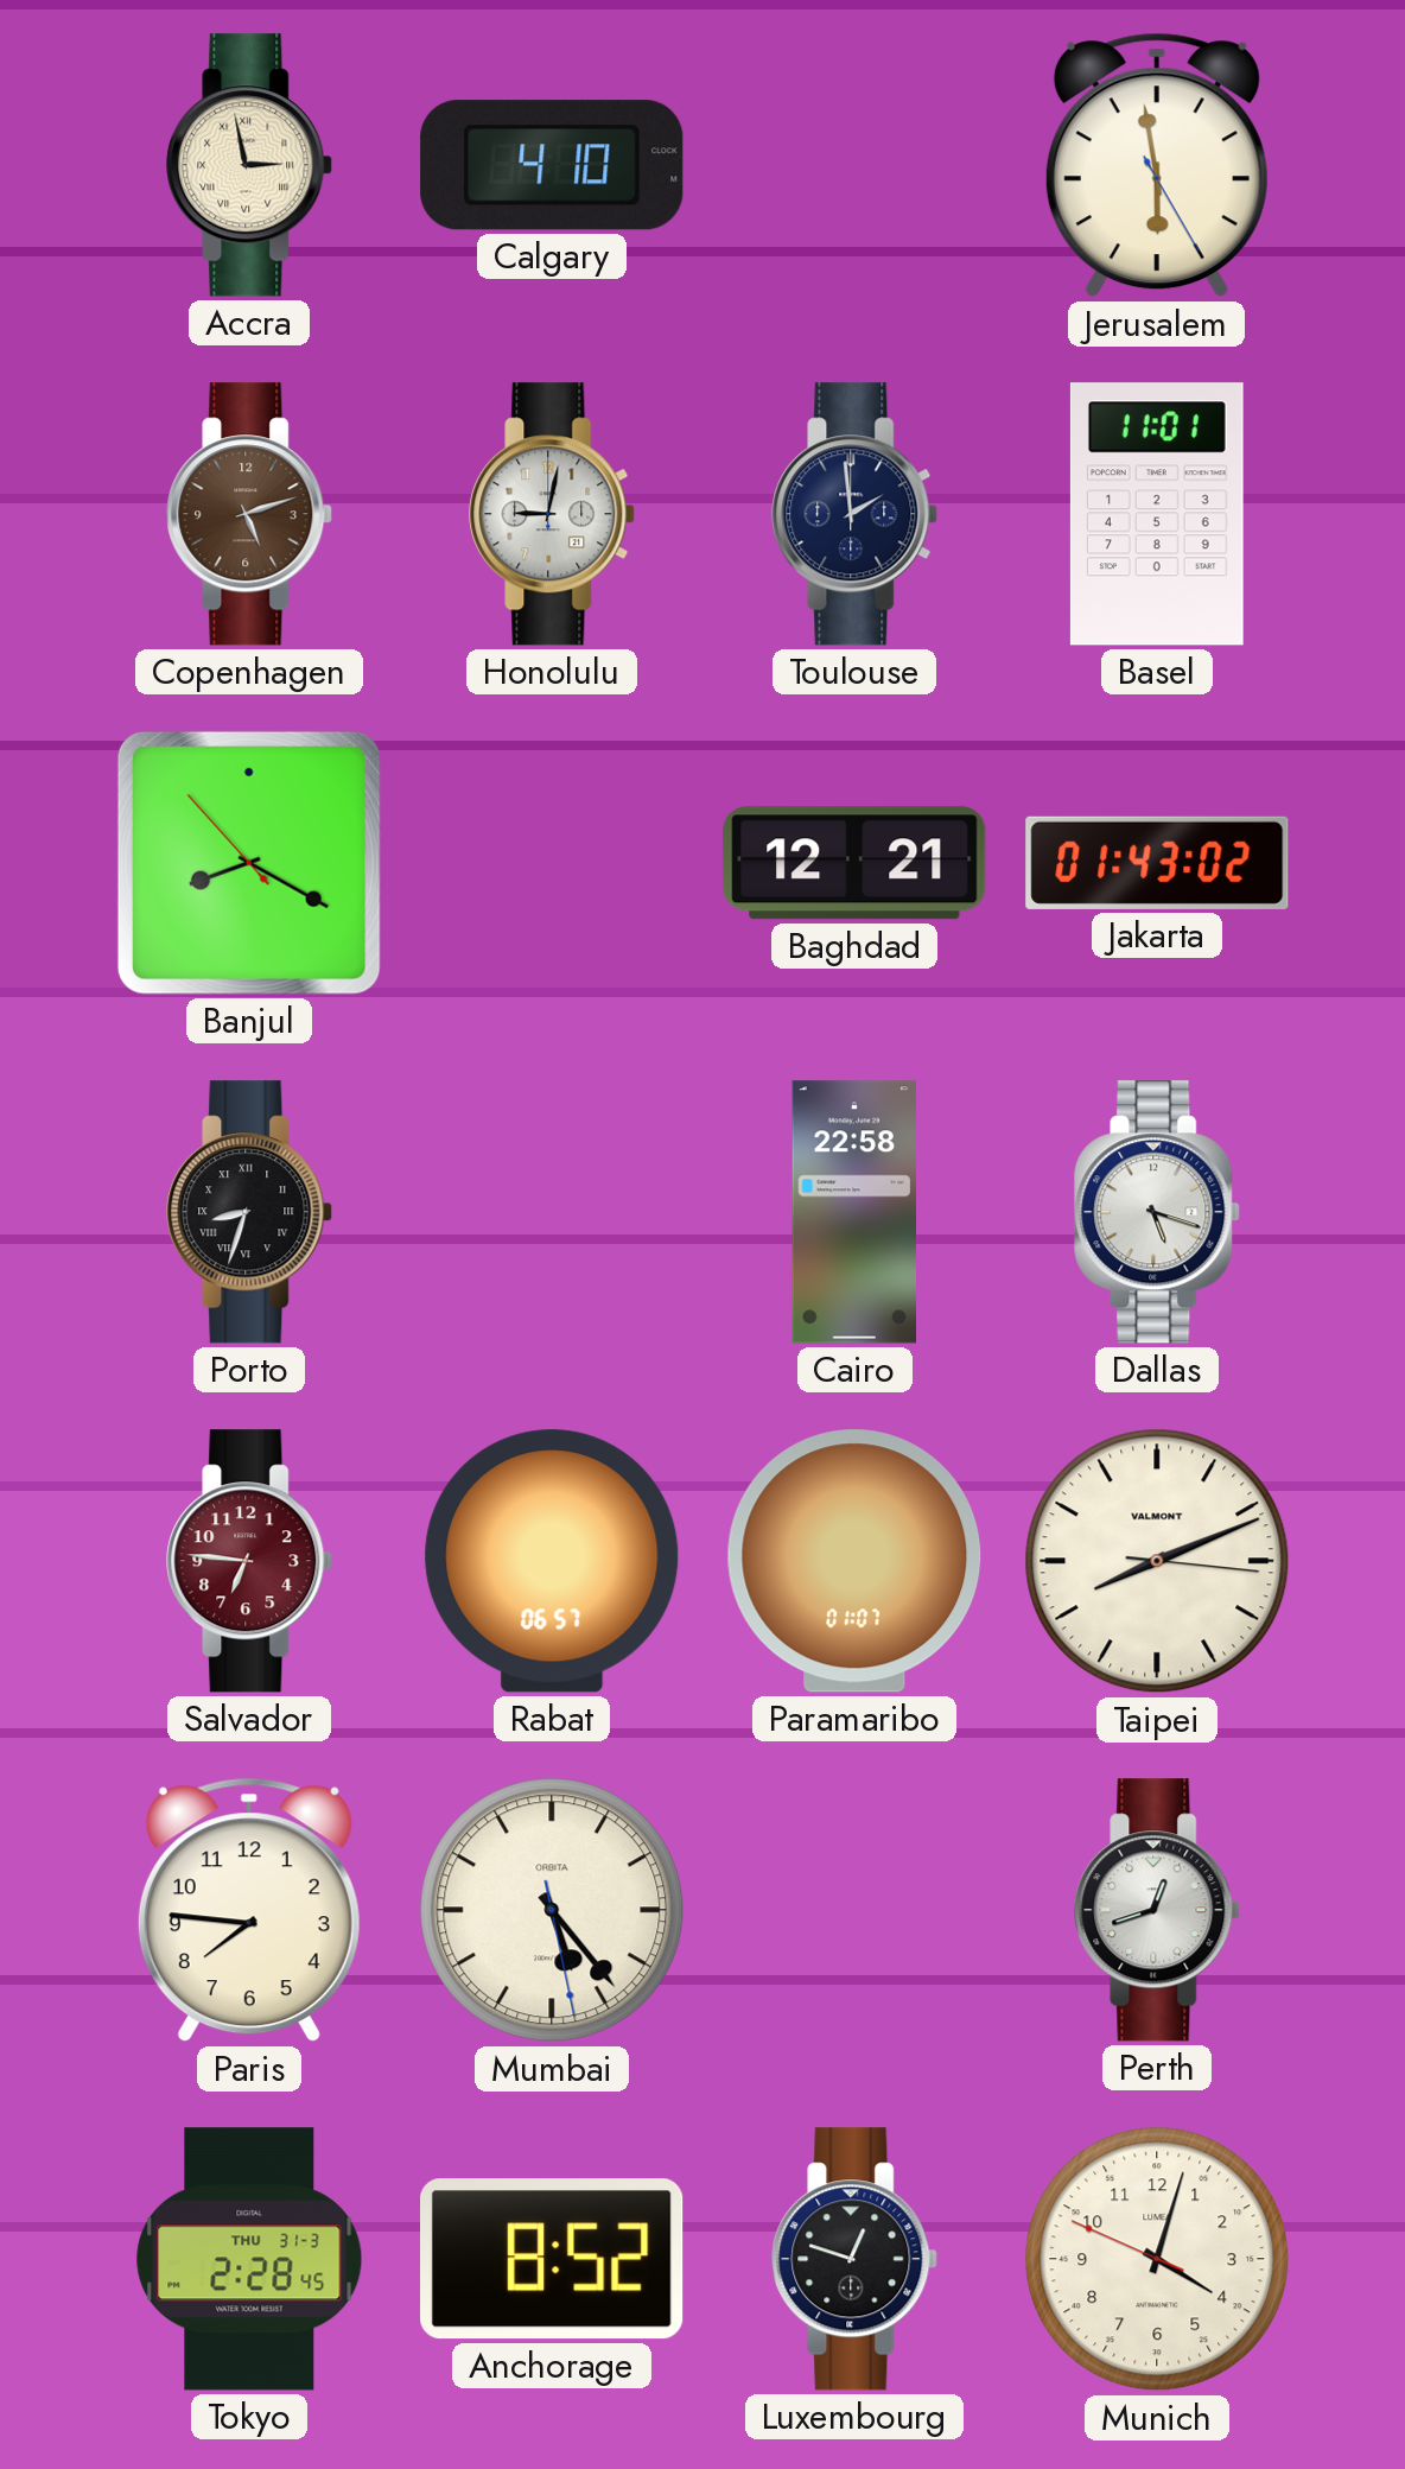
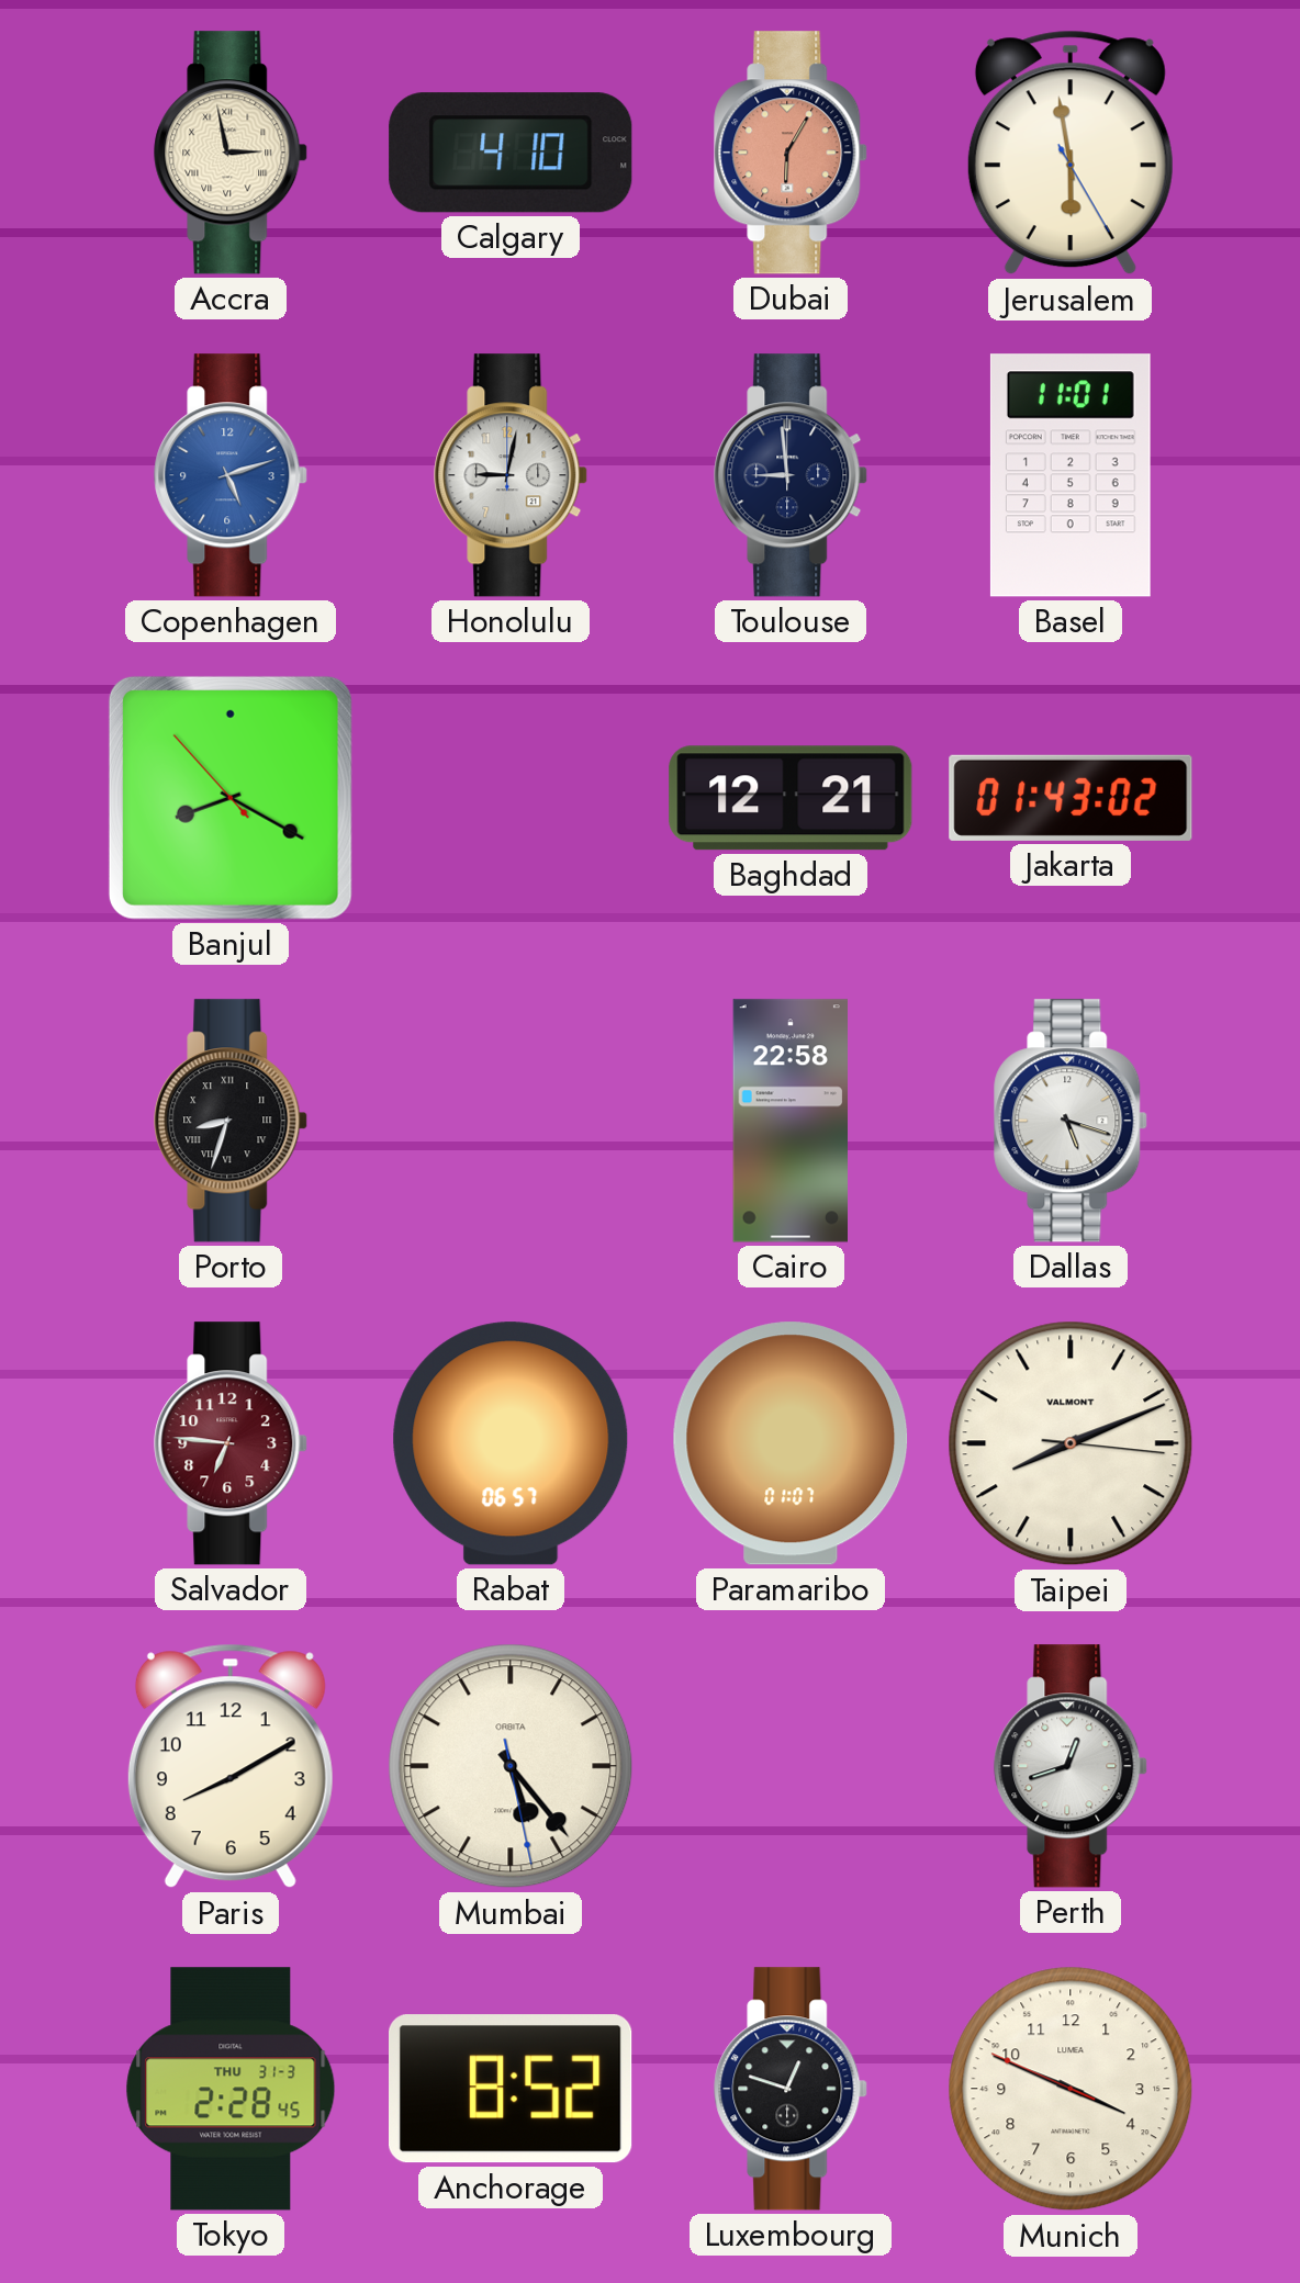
Dubai: none -> 6:05 (792, 153)
Copenhagen dial: brown -> blue (232, 475)
Toulouse: 1:59 -> 8:59 (792, 475)
Paris: 7:46 -> 8:10 (231, 1766)
Munich: 4:02 -> 3:48 (1071, 2089)
